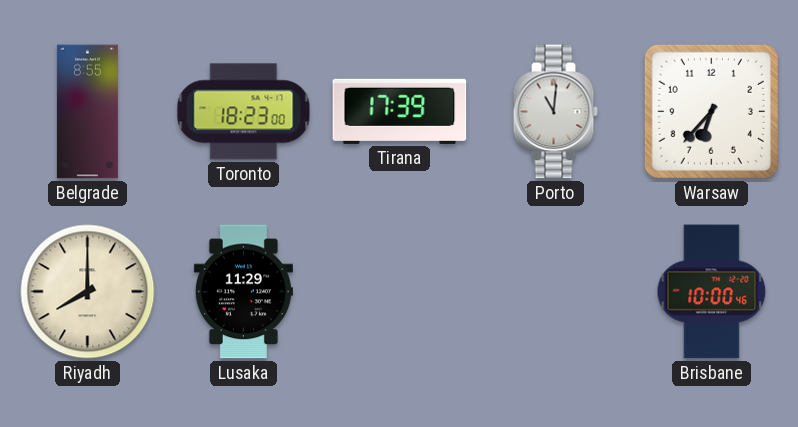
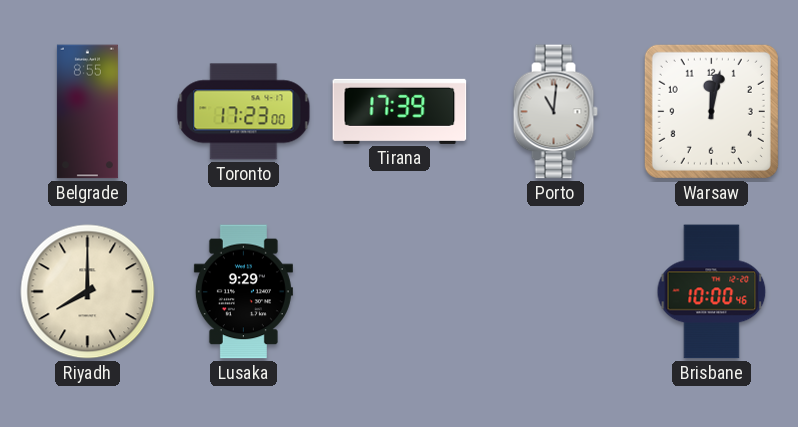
Toronto: 18:23 -> 17:23 (244, 112)
Warsaw: 6:37 -> 12:02 (711, 111)
Lusaka: 11:29 -> 9:29 (243, 292)
